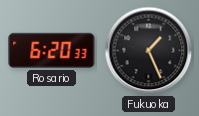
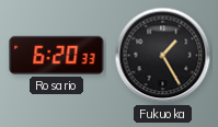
Fukuoka: 1:26 -> 1:25 (163, 56)
